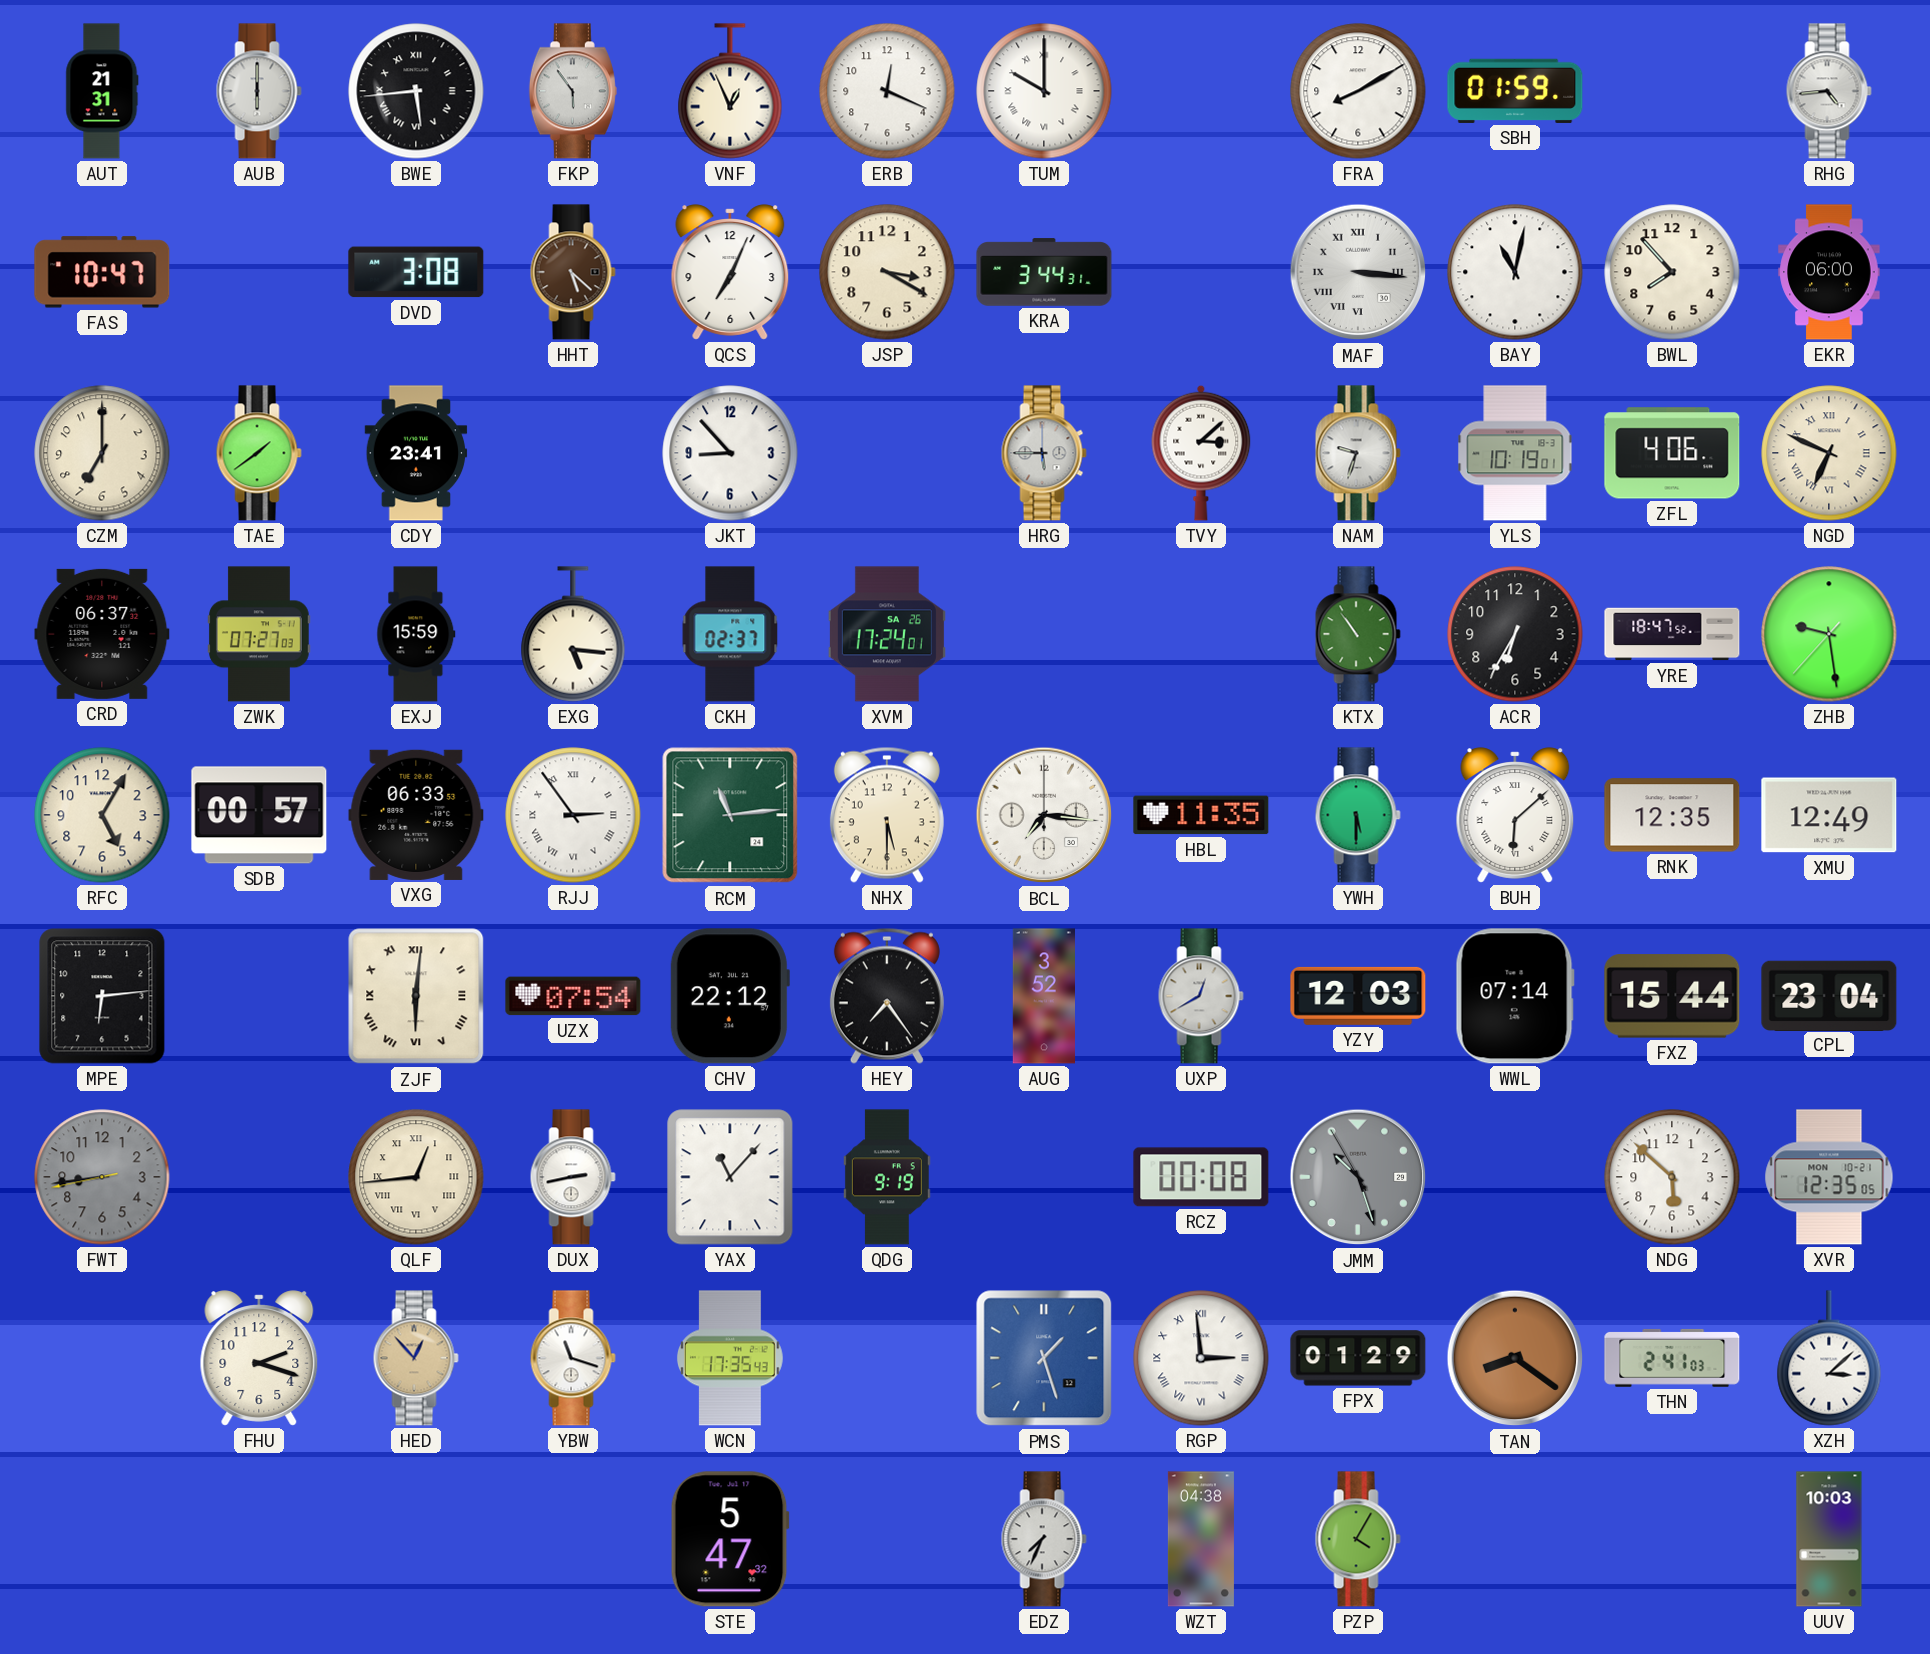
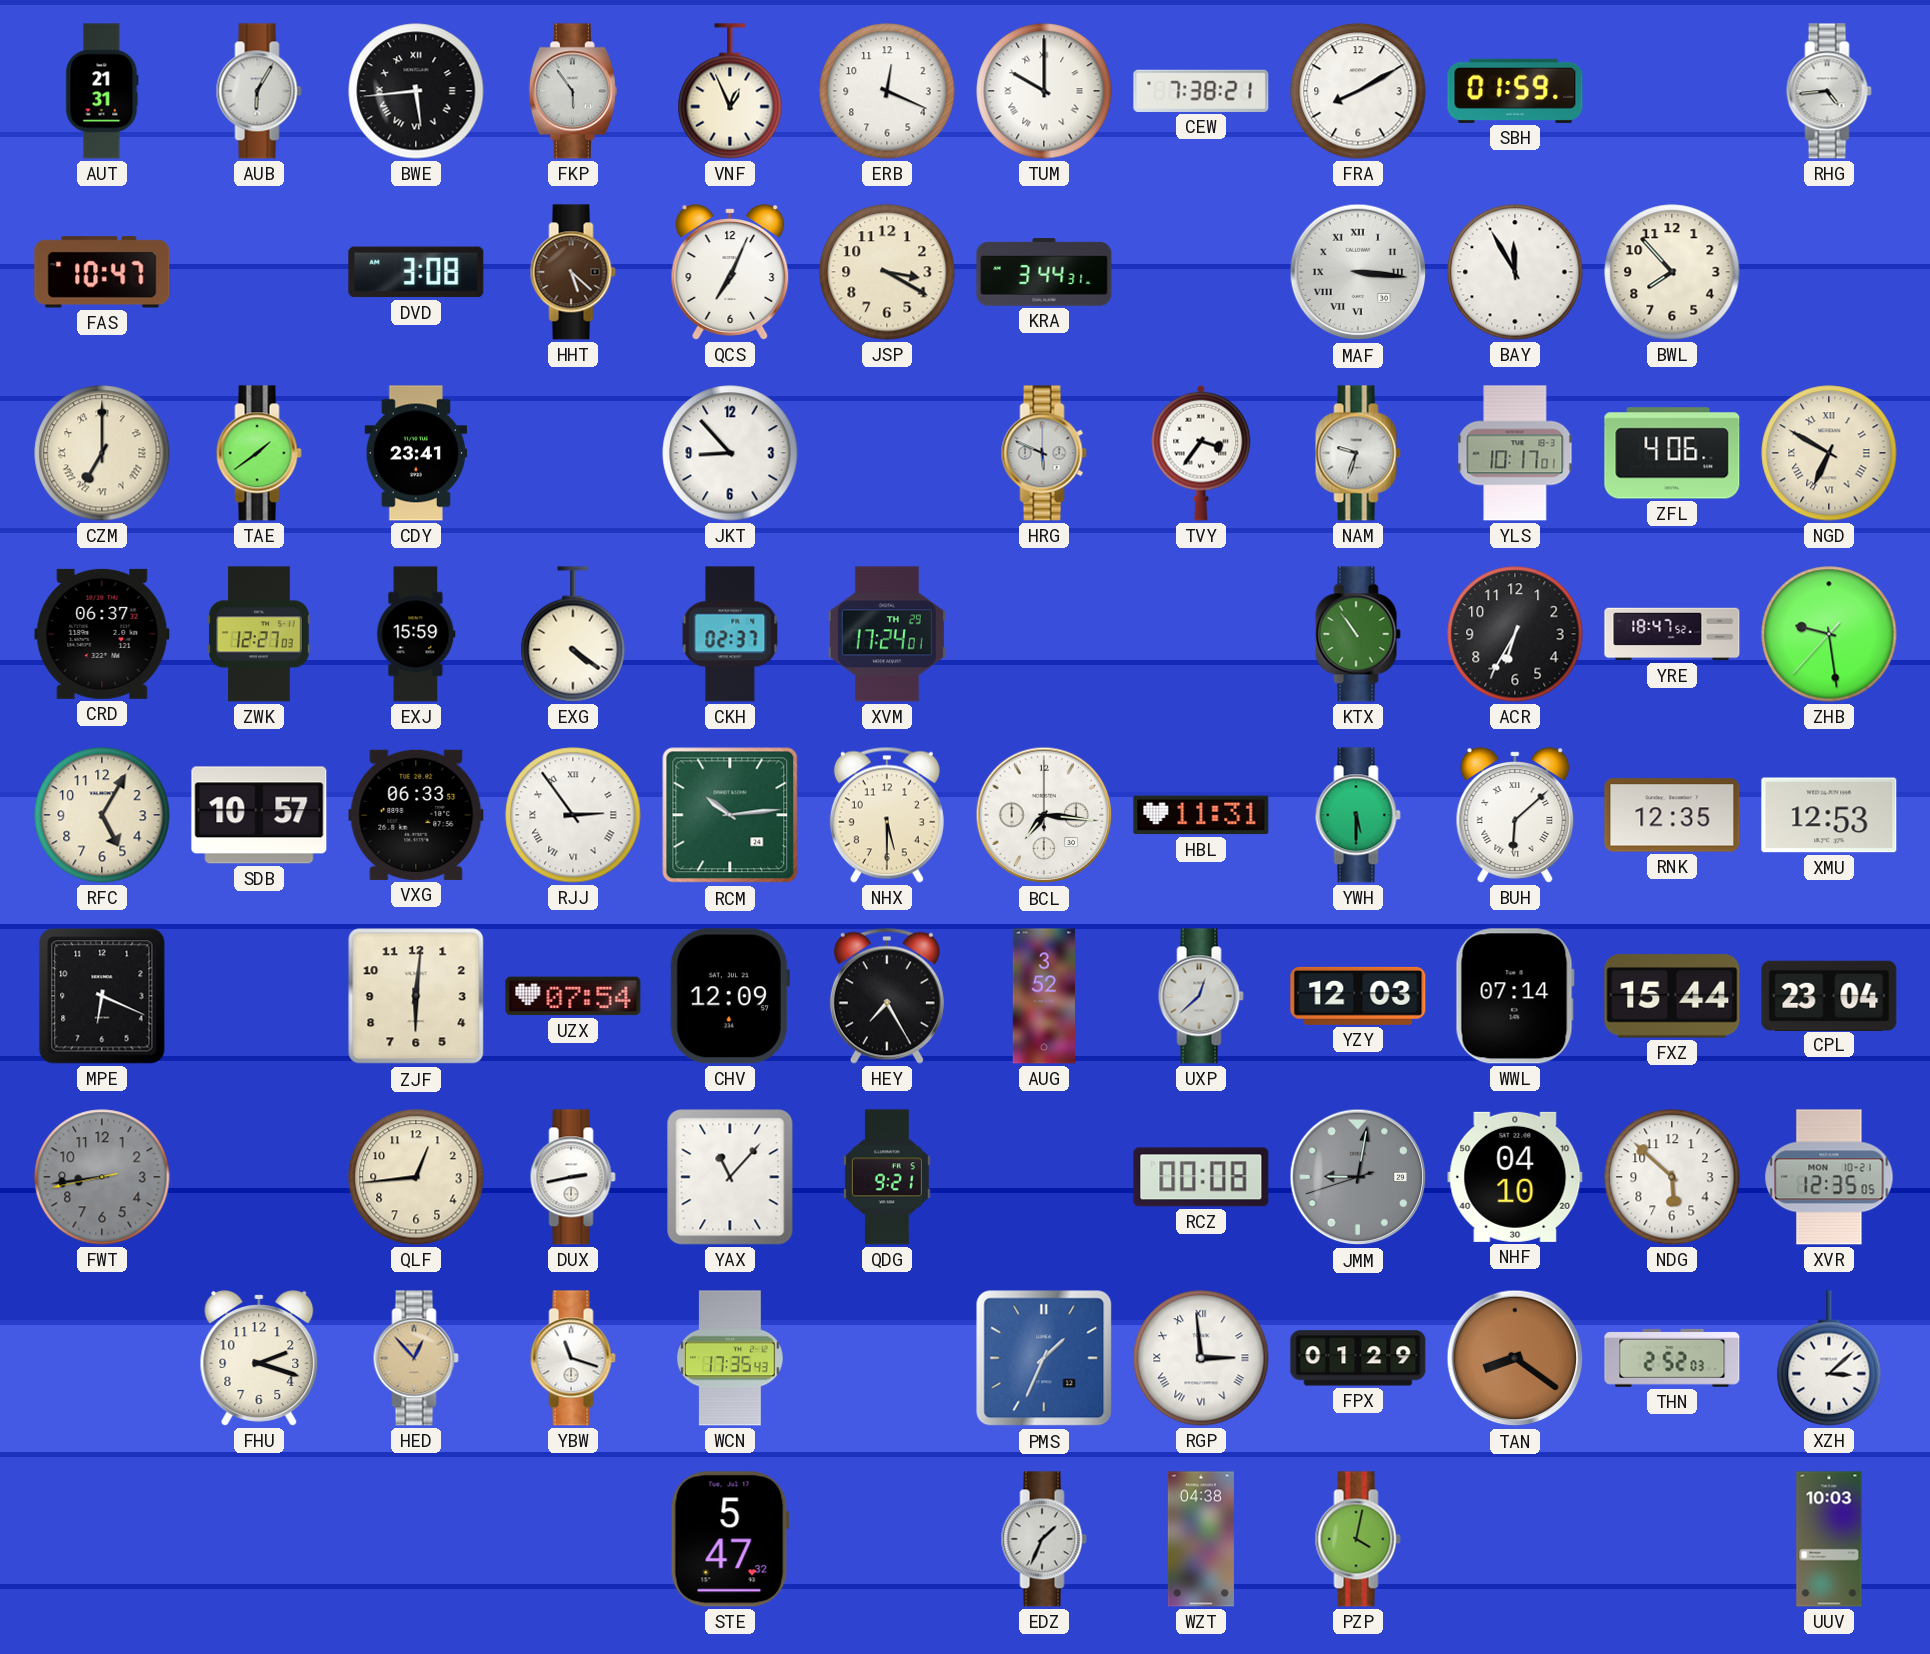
AUB: 6:00 -> 6:05 (259, 91)
CEW: none -> 7:38 (1201, 91)
BAY: 11:02 -> 11:55 (1515, 272)
EKR: 06:00 -> none (1829, 272)
CZM numerals: Arabic -> Roman (102, 453)
HRG: 5:45 -> 5:49 (1044, 453)
TVY: 3:08 -> 3:36 (1201, 453)
YLS: 10:19 -> 10:17 (1515, 453)
NGD: 6:49 -> 6:50 (1829, 453)
ZWK: 07:27 -> 12:27 (259, 634)
EXG: 5:16 -> 4:21 (573, 634)
XVM date: SA 26 -> TH 29 (887, 634)
SDB: 00:57 -> 10:57 (259, 815)
RCM: 11:14 -> 10:14 (730, 815)
HBL: 11:35 -> 11:31 (1201, 815)
XMU: 12:49 -> 12:53 (1829, 815)
MPE: 6:14 -> 6:19 (102, 996)
ZJF numerals: Roman -> Arabic (416, 996)
CHV: 22:12 -> 12:09 (730, 996)
HEY: 7:24 -> 7:25 (887, 996)
UXP: 12:40 -> 12:38 (1201, 996)
QLF numerals: Roman -> Arabic (416, 1177)
QDG: 9:19 -> 9:21 (887, 1177)
JMM: 10:26 -> 9:01 (1358, 1177)
NHF: none -> 04:10 (1515, 1177)
PMS: 1:27 -> 1:34 (1044, 1358)
THN: 2:41 -> 2:52 (1672, 1358)
EDZ: 7:34 -> 1:34 (1044, 1539)
PZP: 4:05 -> 4:02 (1358, 1539)
